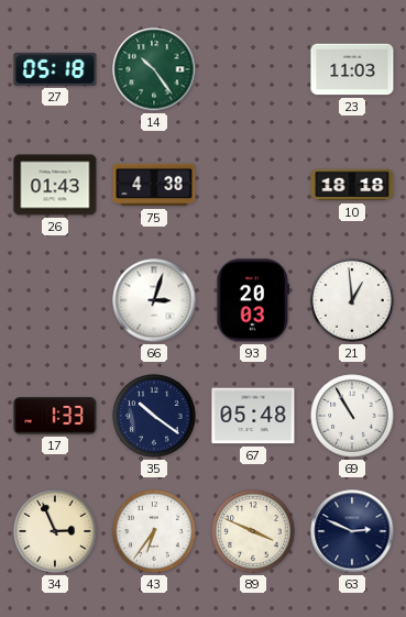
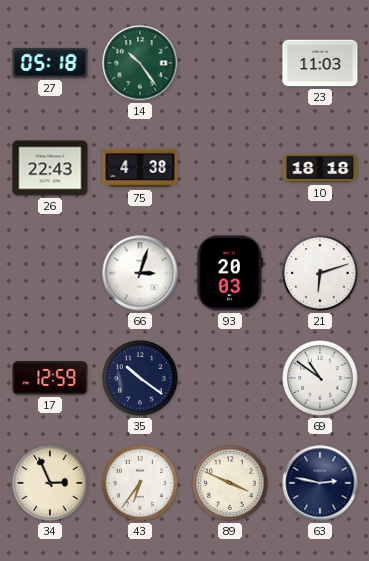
26: 01:43 -> 22:43 (50, 168)
21: 12:59 -> 6:12 (320, 273)
17: 1:33 -> 12:59 (50, 378)
67: 05:48 -> none (253, 416)
69: 10:55 -> 10:51 (320, 378)
63: 2:49 -> 2:47 (320, 483)
